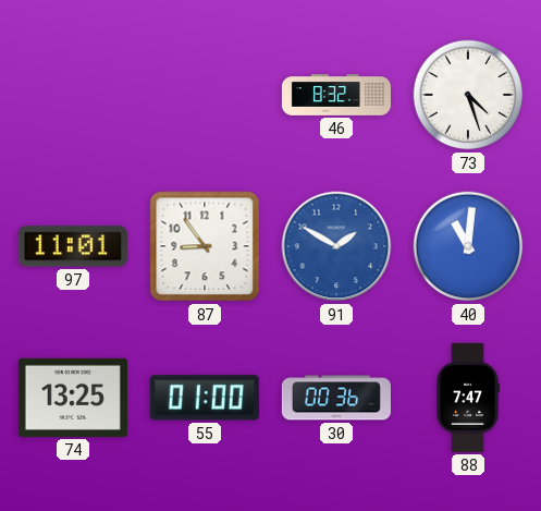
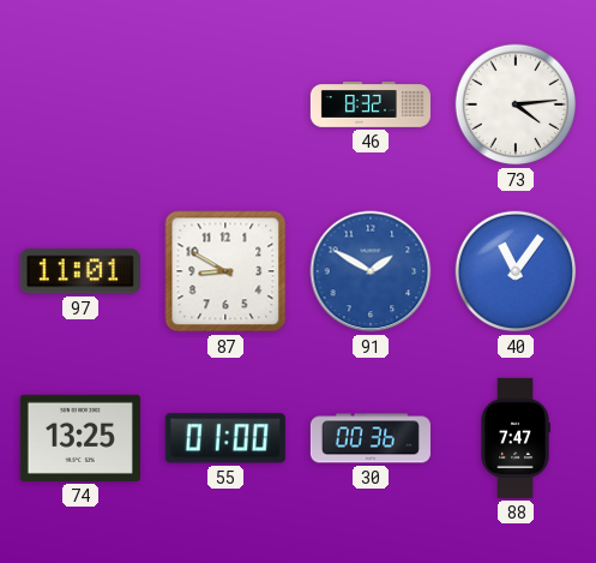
73: 4:27 -> 4:14 (516, 104)
87: 8:54 -> 8:50 (225, 271)
40: 11:01 -> 11:06 (516, 271)
